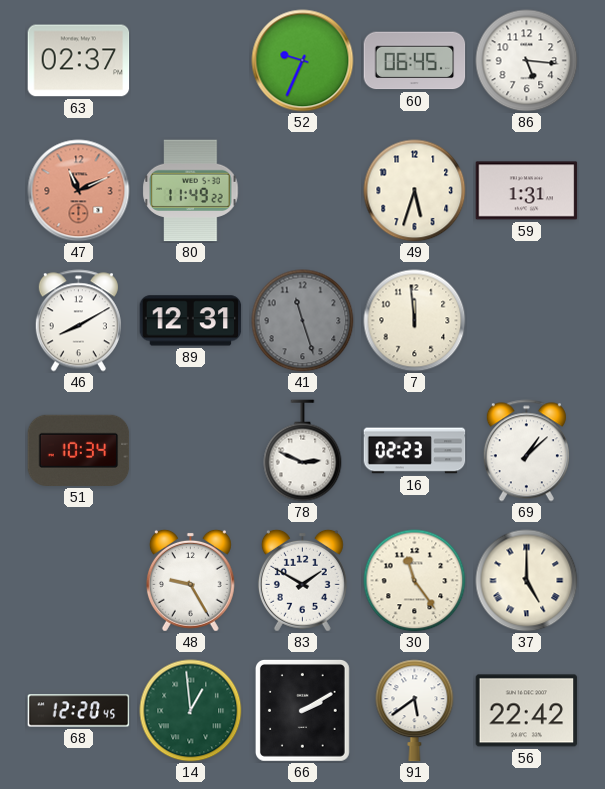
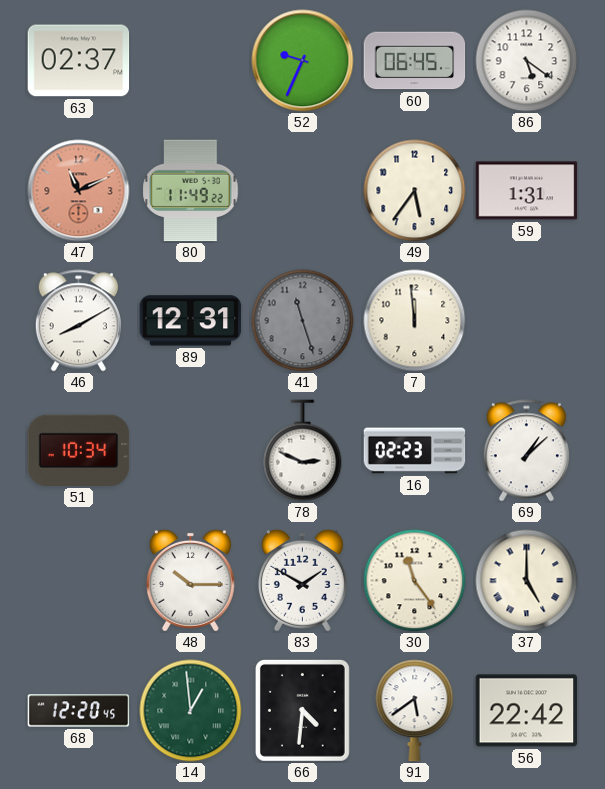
86: 5:16 -> 5:21 (527, 61)
49: 5:33 -> 5:36 (415, 191)
48: 9:25 -> 10:15 (190, 580)
66: 2:10 -> 4:31 (302, 710)
